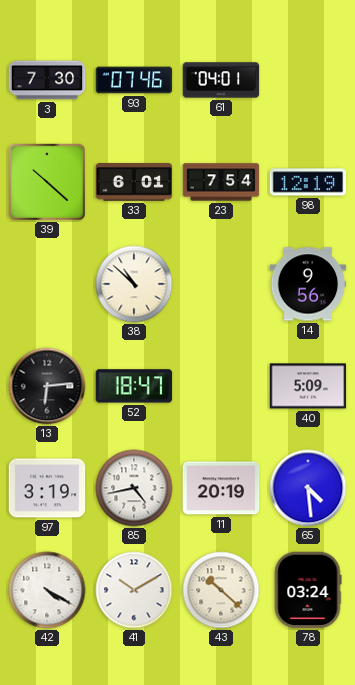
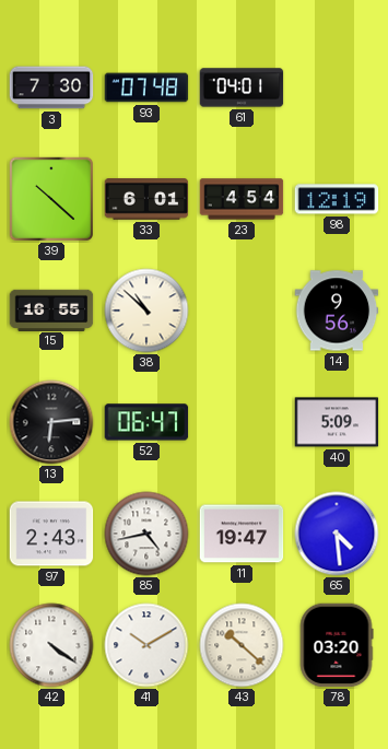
93: 07:46 -> 07:48 (146, 87)
23: 7:54 -> 4:54 (242, 199)
15: none -> 16:55 (51, 309)
52: 18:47 -> 06:47 (146, 422)
97: 3:19 -> 2:43 (51, 534)
11: 20:19 -> 19:47 (242, 534)
42: 4:20 -> 4:21 (51, 645)
78: 03:24 -> 03:20 (337, 645)
